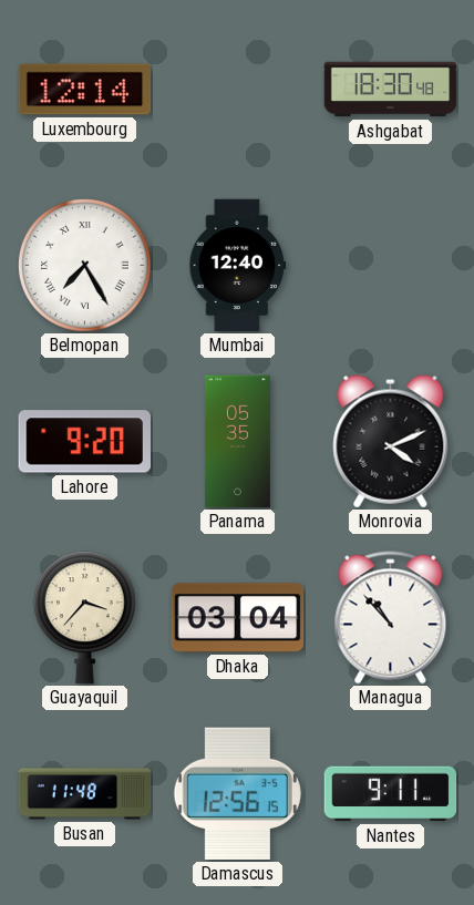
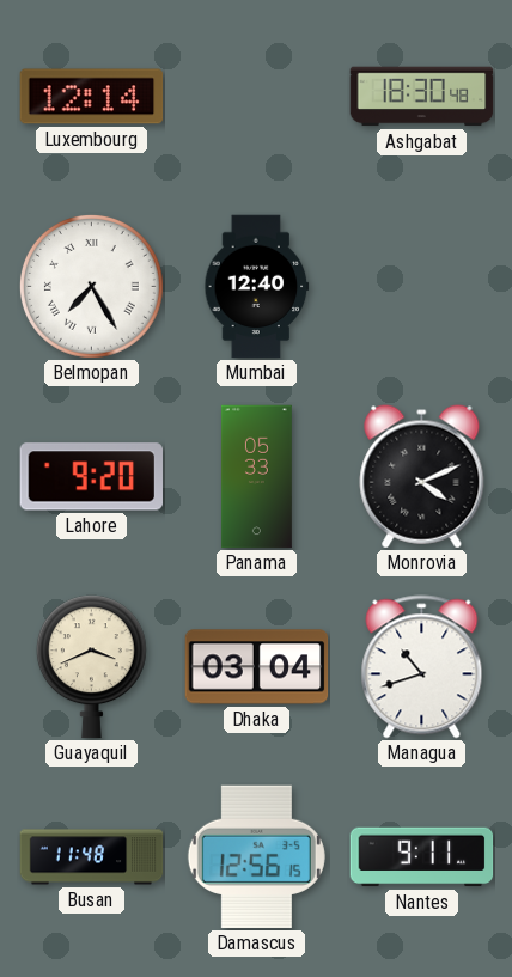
Panama: 05:35 -> 05:33 (256, 477)
Guayaquil: 3:37 -> 3:41 (91, 667)
Managua: 10:53 -> 10:42 (422, 667)
